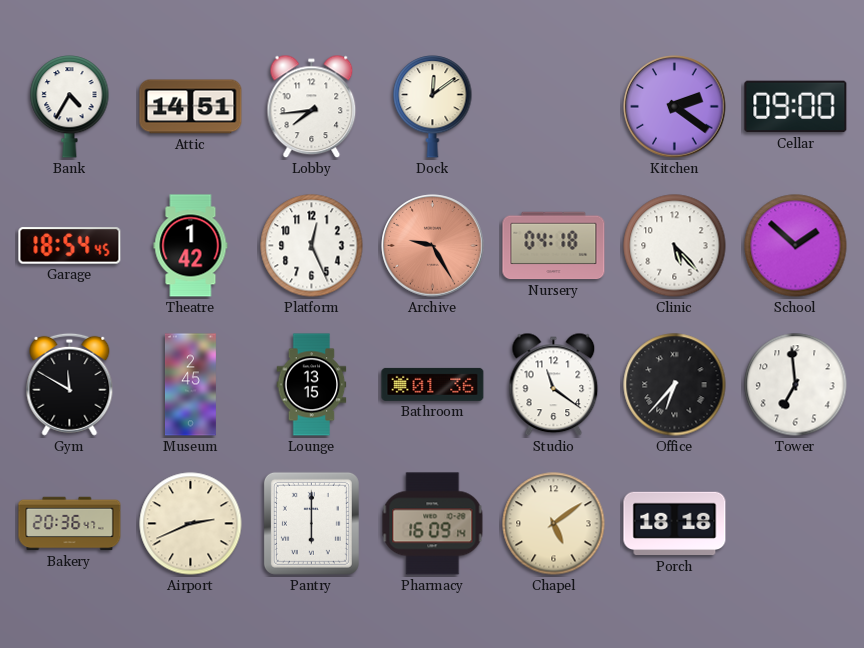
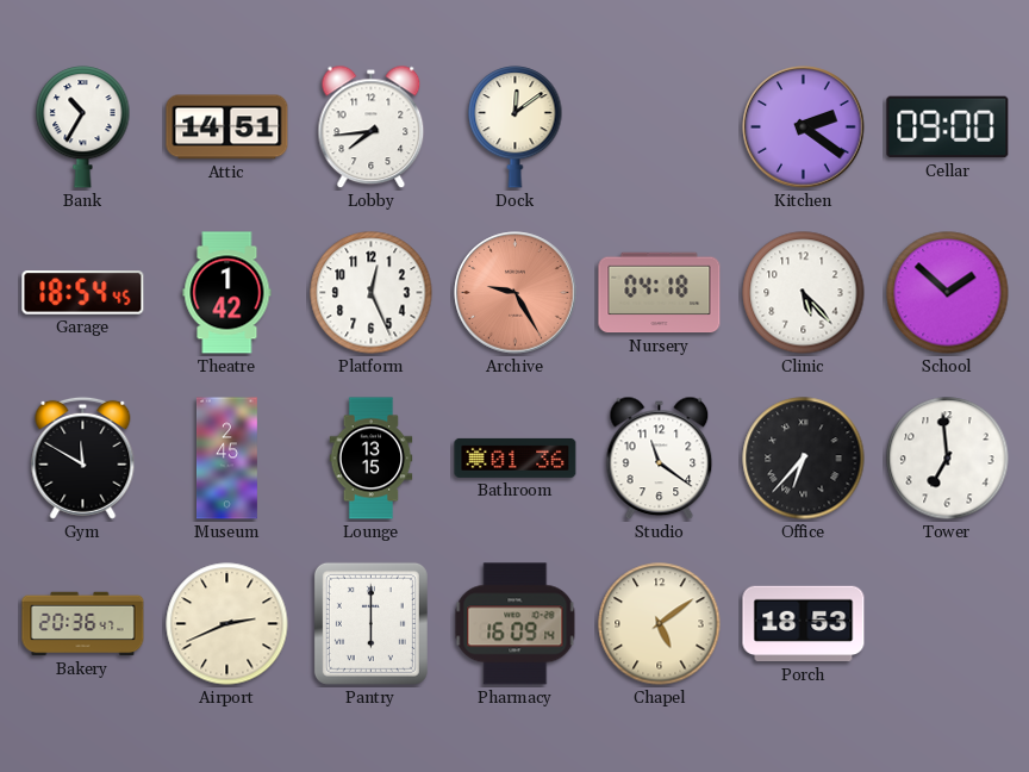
Bank: 4:35 -> 10:35 (83, 127)
Porch: 18:18 -> 18:53 (804, 624)
